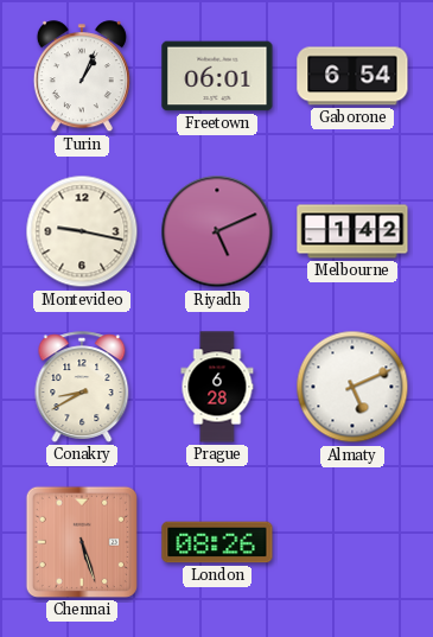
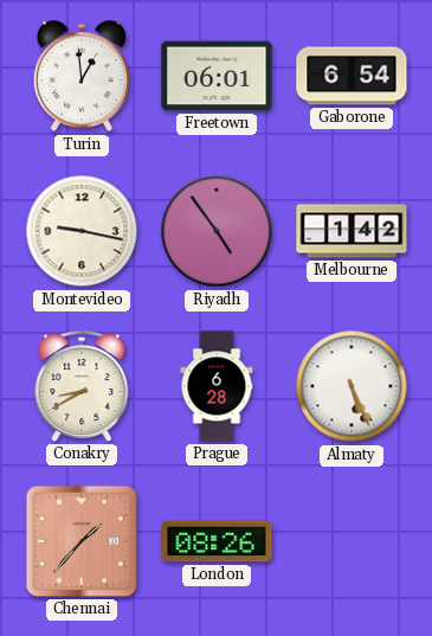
Turin: 1:04 -> 12:59 (82, 77)
Riyadh: 5:11 -> 4:54 (217, 231)
Almaty: 5:11 -> 5:26 (352, 386)
Chennai: 5:27 -> 1:37 (82, 541)
